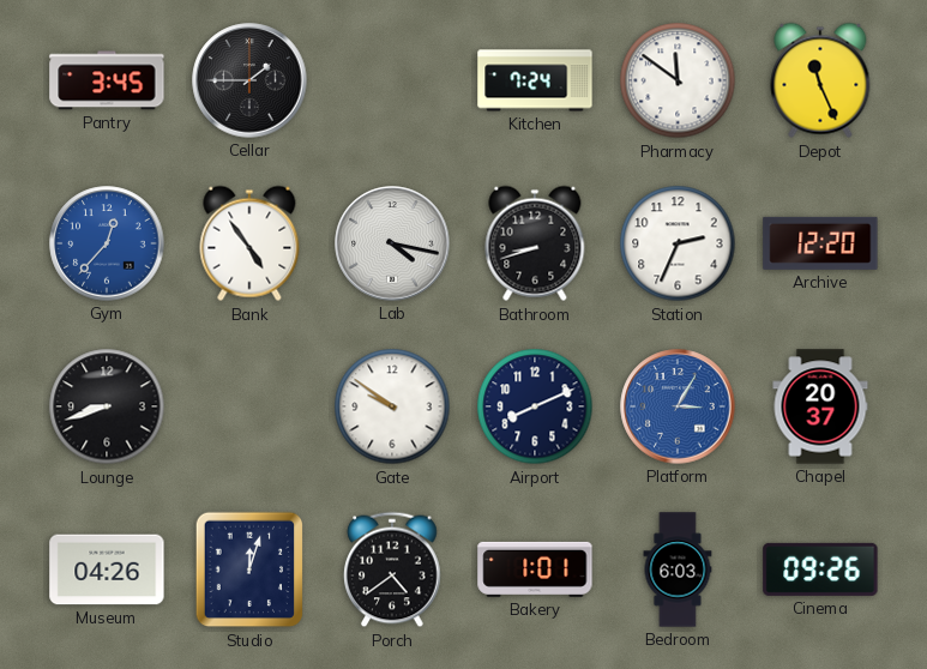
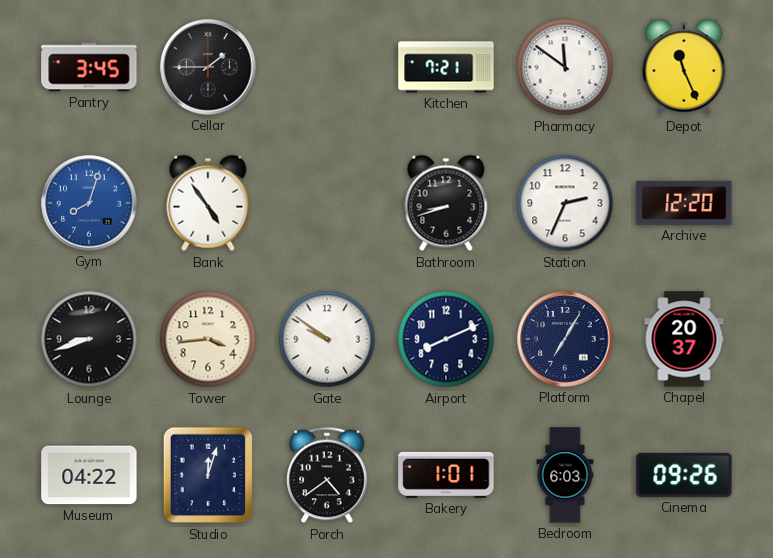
Kitchen: 7:24 -> 7:21 (446, 67)
Gym: 12:37 -> 8:03 (89, 203)
Lab: 4:17 -> none (392, 243)
Tower: none -> 3:44 (208, 339)
Platform: 3:05 -> 7:05 (565, 339)
Platform dial: blue -> navy (565, 339)
Museum: 04:26 -> 04:22 (89, 475)
